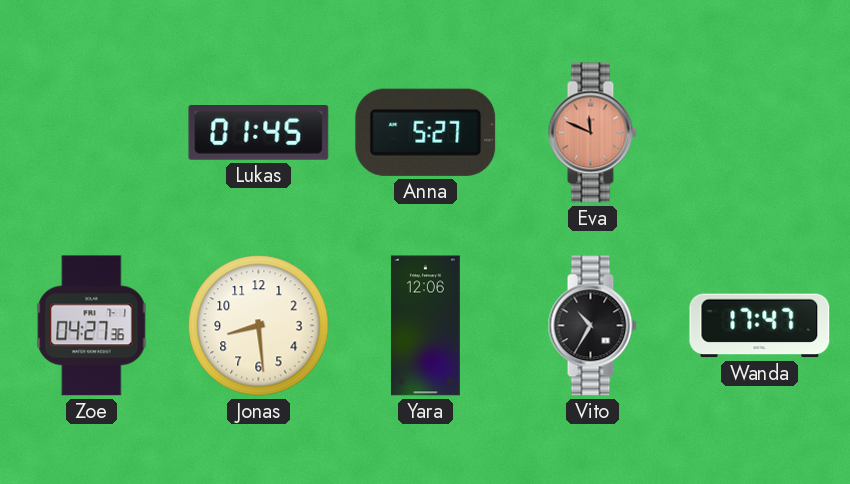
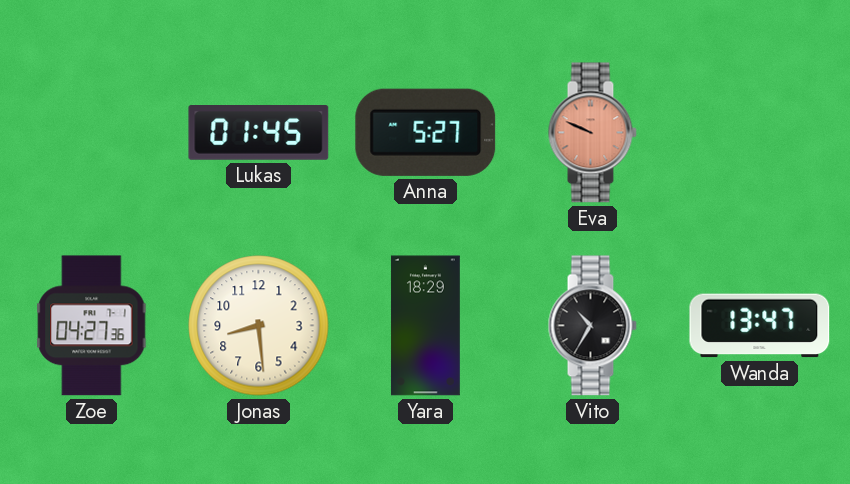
Eva: 11:49 -> 9:49 (592, 133)
Yara: 12:06 -> 18:29 (425, 326)
Wanda: 17:47 -> 13:47 (760, 326)
